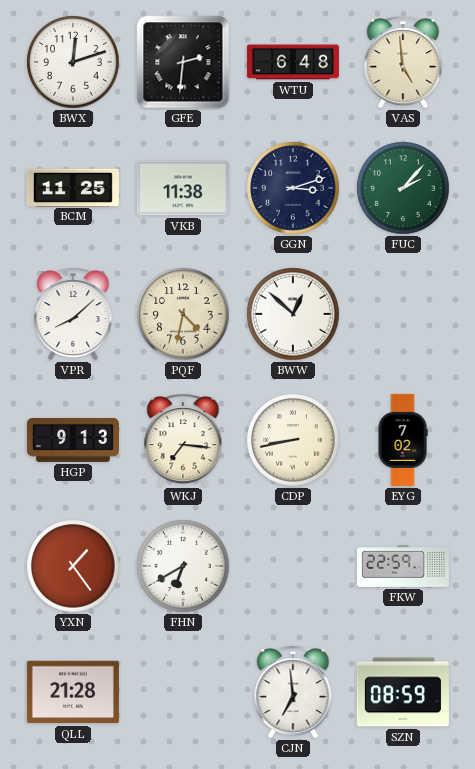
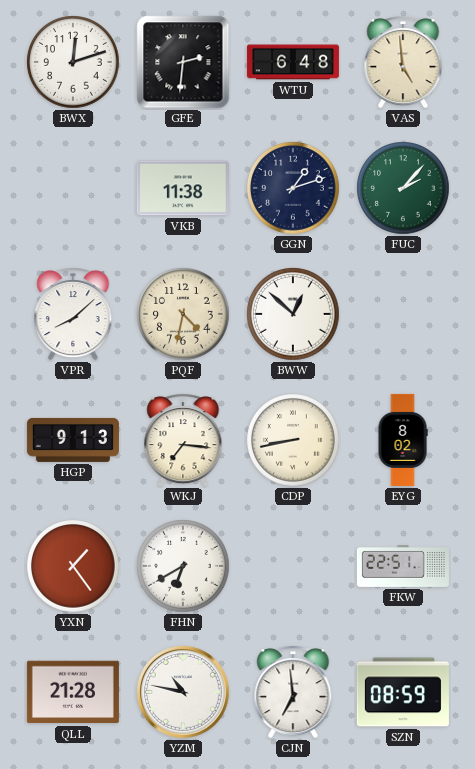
BCM: 11:25 -> none (73, 187)
GGN: 3:12 -> 1:12 (293, 188)
EYG: 7:02 -> 8:02 (403, 440)
FKW: 22:59 -> 22:51 (403, 567)
YZM: none -> 10:47 (184, 693)
